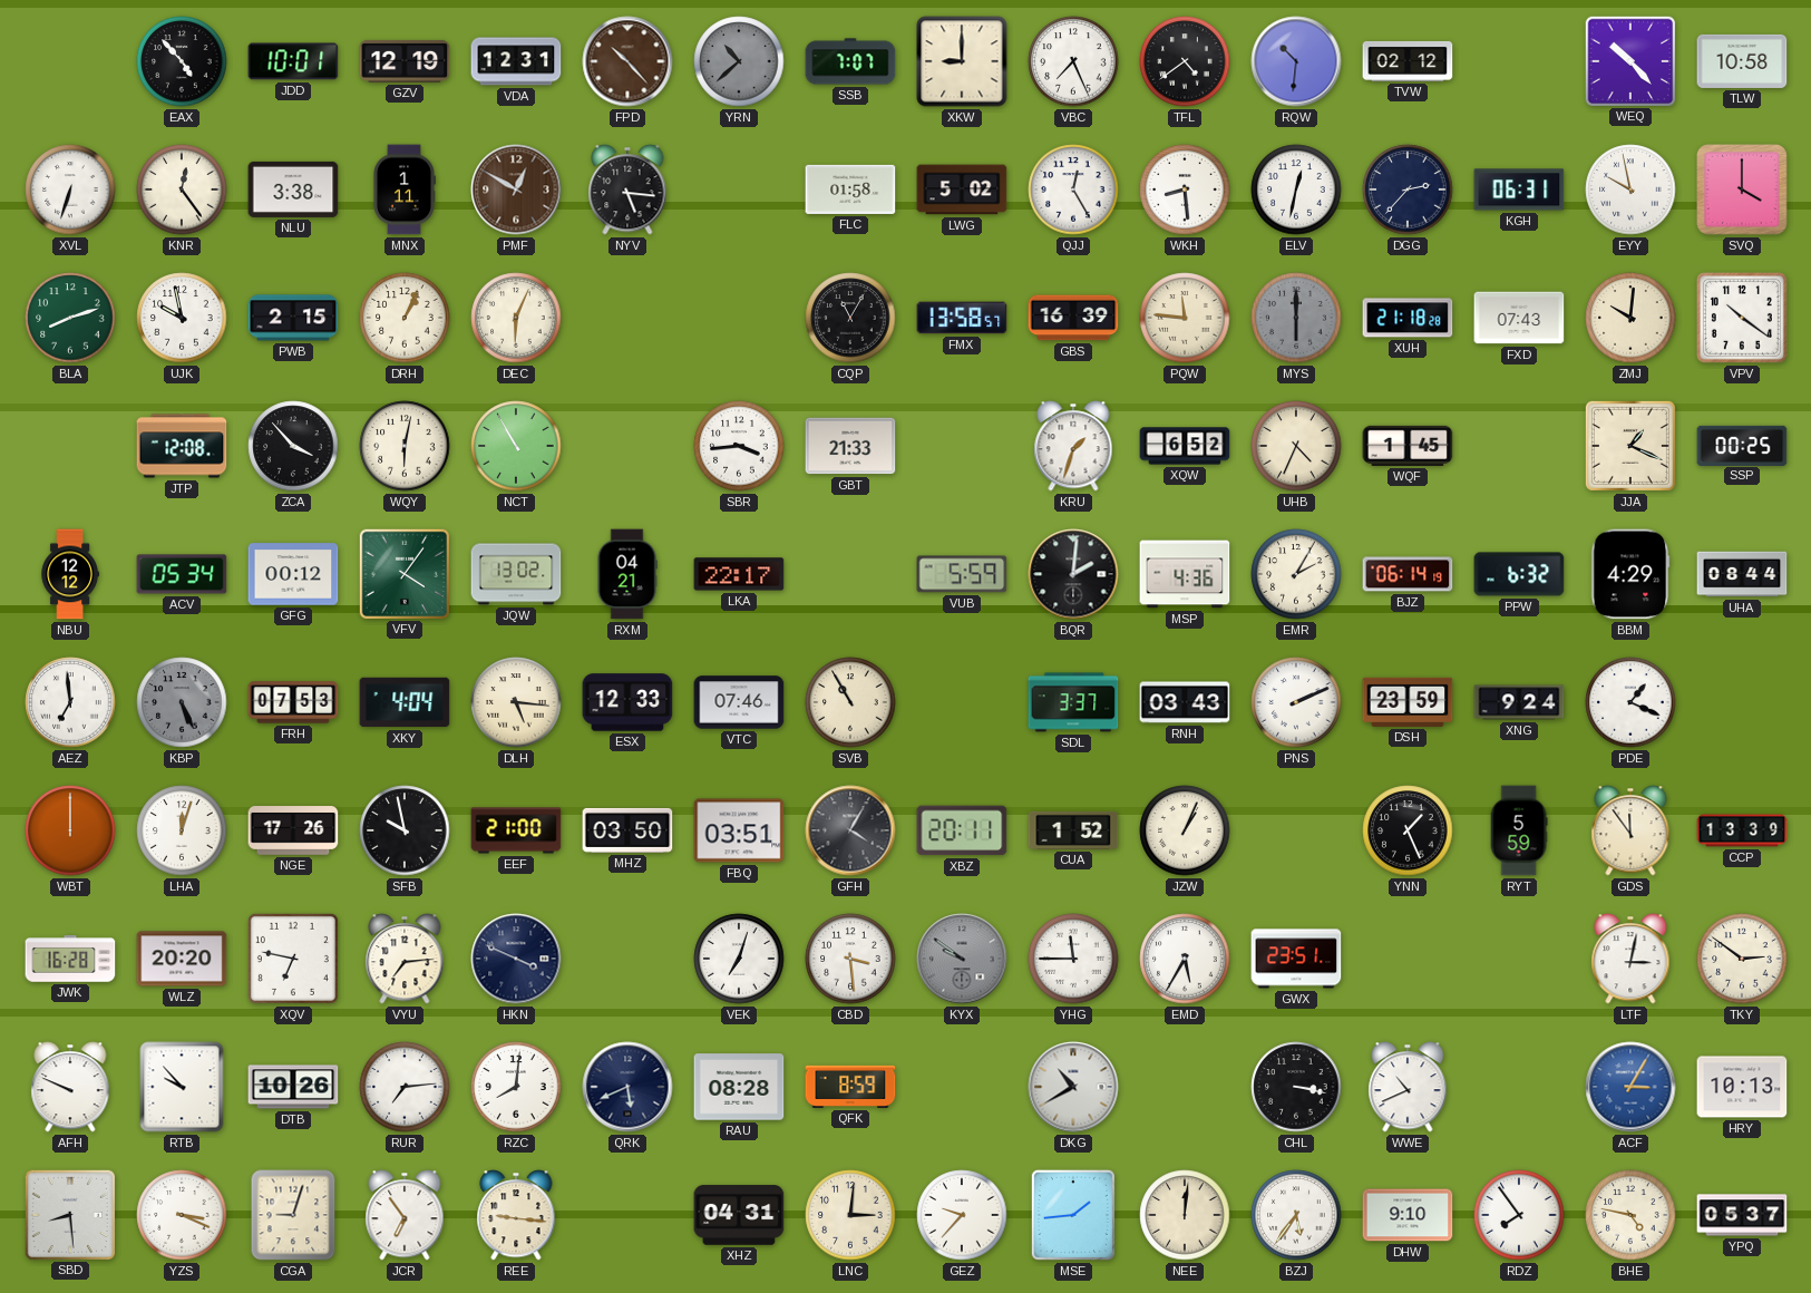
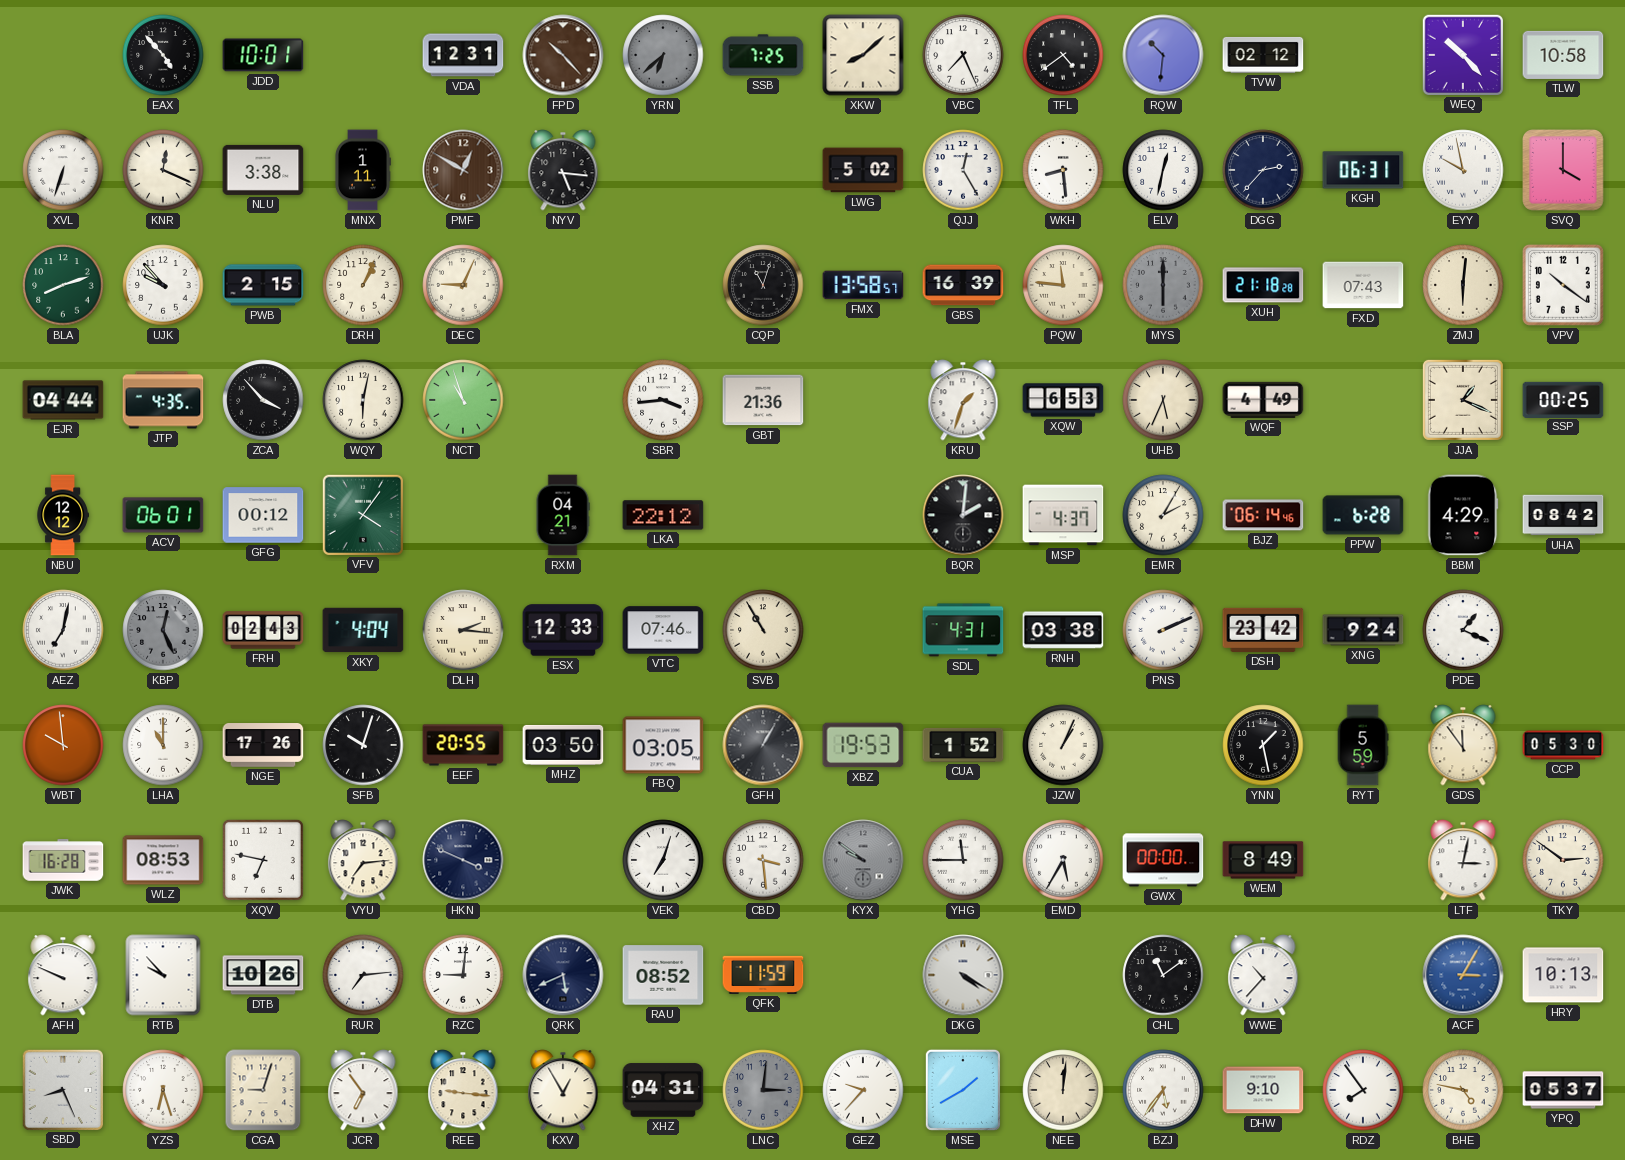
GZV: 12:19 -> none (405, 61)
YRN: 10:38 -> 6:38 (663, 55)
SSB: 7:07 -> 7:25 (763, 55)
XKW: 9:00 -> 8:08 (863, 55)
KNR: 12:24 -> 12:19 (163, 170)
FLC: 01:58 -> none (850, 189)
UJK: 9:58 -> 9:53 (163, 285)
DEC: 6:04 -> 9:04 (463, 285)
CQP: 11:05 -> 11:03 (763, 285)
ZMJ: 10:01 -> 6:01 (1463, 285)
EJR: none -> 04:44 (63, 400)
JTP: 12:08 -> 4:35 (163, 400)
NCT: 10:55 -> 10:57 (463, 400)
GBT: 21:33 -> 21:36 (763, 400)
XQW: 6:52 -> 6:53 (1063, 400)
UHB: 4:34 -> 5:34 (1163, 400)
WQF: 1:45 -> 4:49 (1263, 400)
ACV: 05:34 -> 06:01 (163, 515)
JQW: 13:02 -> none (516, 574)
LKA: 22:17 -> 22:12 (663, 515)
VUB: 5:59 -> none (962, 574)
MSP: 4:36 -> 4:37 (1063, 515)
BJZ: 06:14:19 -> 06:14:46 (1263, 515)
PPW: 6:32 -> 6:28 (1363, 515)
UHA: 08:44 -> 08:42 (1563, 515)
AEZ: 6:59 -> 7:02 (63, 630)
KBP: 5:26 -> 12:26 (163, 630)
FRH: 07:53 -> 02:43 (263, 630)
DLH: 5:16 -> 2:16 (463, 630)
SDL: 3:37 -> 4:31 (963, 630)
RNH: 03:43 -> 03:38 (1063, 630)
DSH: 23:59 -> 23:42 (1263, 630)
WBT: 12:00 -> 9:59 (63, 745)
LHA: 12:03 -> 11:00 (163, 745)
SFB: 9:58 -> 10:03 (363, 745)
EEF: 21:00 -> 20:55 (463, 745)
FBQ: 03:51 -> 03:05 (663, 745)
GFH: 4:05 -> 1:05 (763, 745)
XBZ: 20:11 -> 19:53 (863, 745)
YNN: 1:26 -> 1:28 (1263, 745)
CCP: 13:39 -> 05:30 (1563, 745)
WLZ: 20:20 -> 08:53 (163, 860)
GWX: 23:51 -> 00:00 (1163, 860)
WEM: none -> 8:49 (1263, 860)
RZC: 8:01 -> 9:01 (463, 975)
RAU: 08:28 -> 08:52 (663, 975)
QFK: 8:59 -> 11:59 (763, 975)
DKG: 10:40 -> 4:20 (963, 975)
CHL: 3:17 -> 11:09 (1163, 975)
WWE: 10:41 -> 10:37 (1263, 975)
SBD: 8:29 -> 8:26 (62, 1089)
YZS: 3:19 -> 6:27 (163, 1090)
KXV: none -> 12:55 (563, 1090)
LNC dial: cream -> grey (763, 1090)
MSE: 1:44 -> 1:40 (963, 1090)
